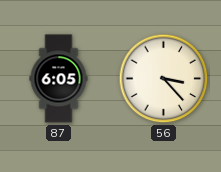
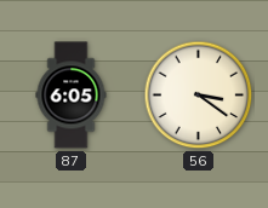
56: 3:23 -> 3:21 (199, 96)
